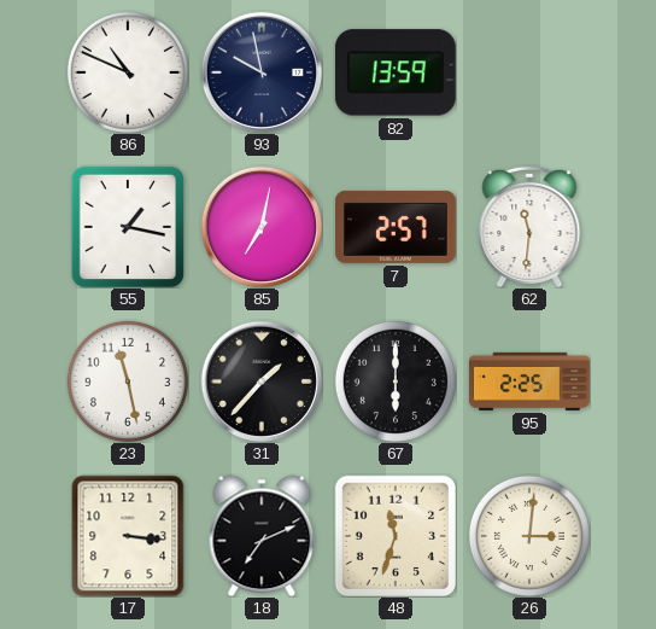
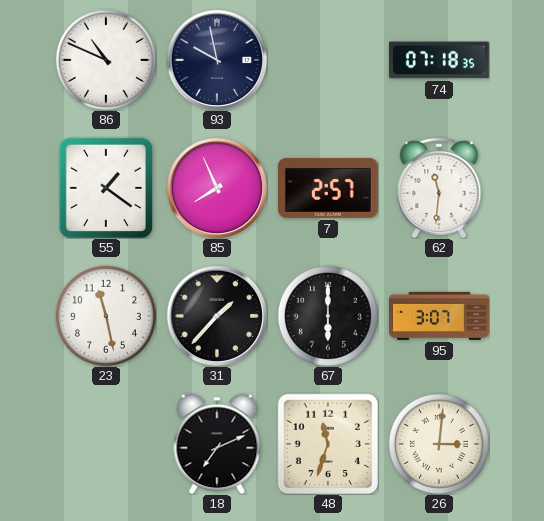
82: 13:59 -> none (396, 72)
74: none -> 07:18 (439, 60)
55: 1:17 -> 1:21 (106, 187)
85: 7:02 -> 7:56 (217, 188)
95: 2:25 -> 3:07 (440, 316)
17: 3:16 -> none (128, 536)
